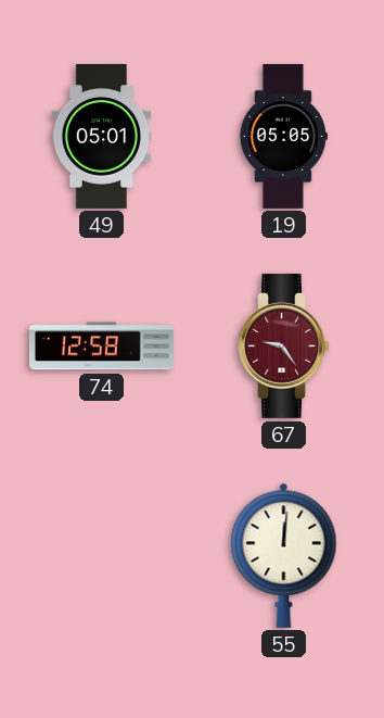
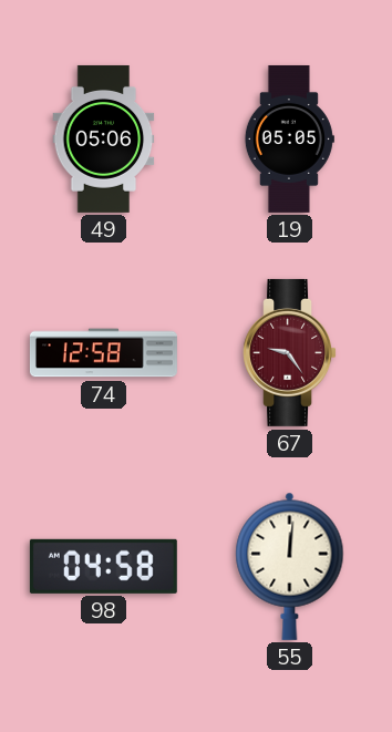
49: 05:01 -> 05:06 (104, 138)
98: none -> 04:58 (103, 566)
